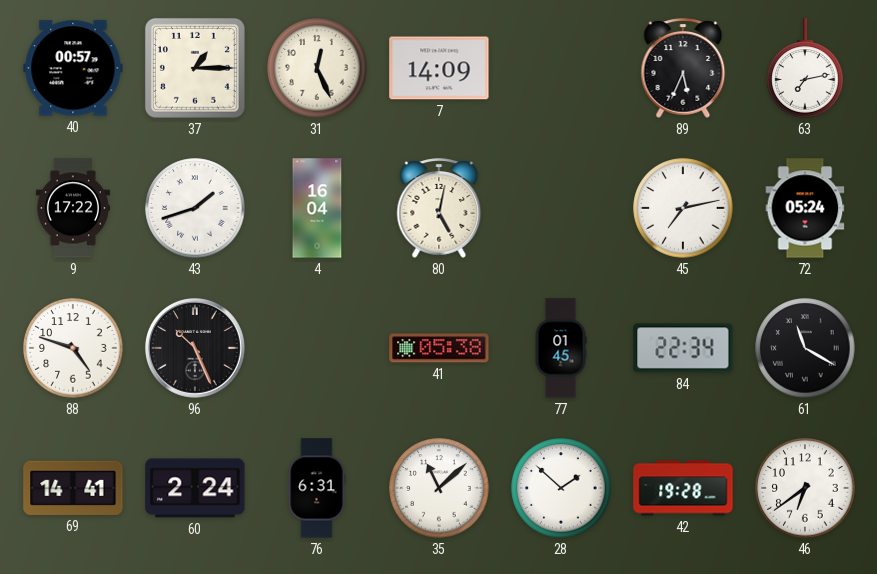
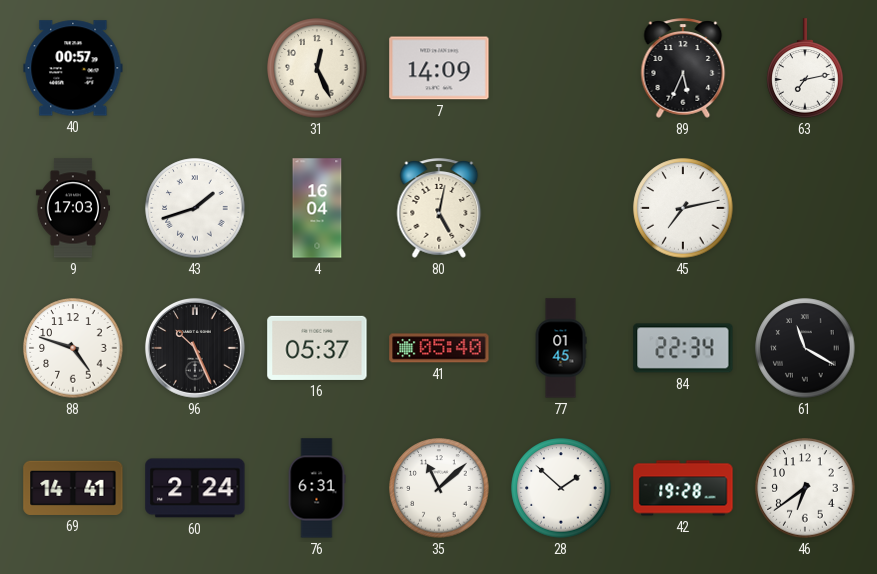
37: 1:15 -> none (195, 68)
9: 17:22 -> 17:03 (73, 208)
72: 05:24 -> none (805, 208)
16: none -> 05:37 (317, 348)
41: 05:38 -> 05:40 (439, 348)
